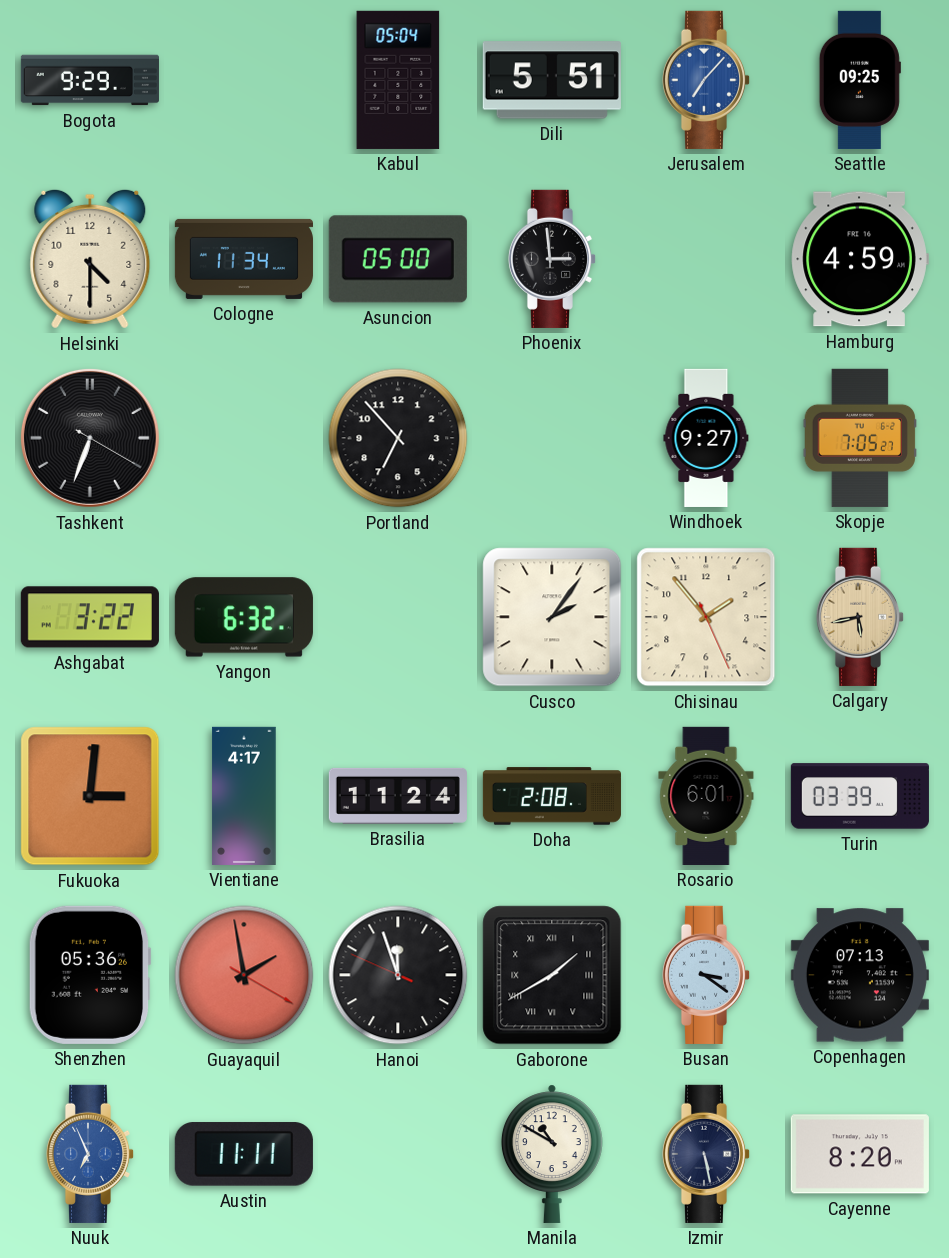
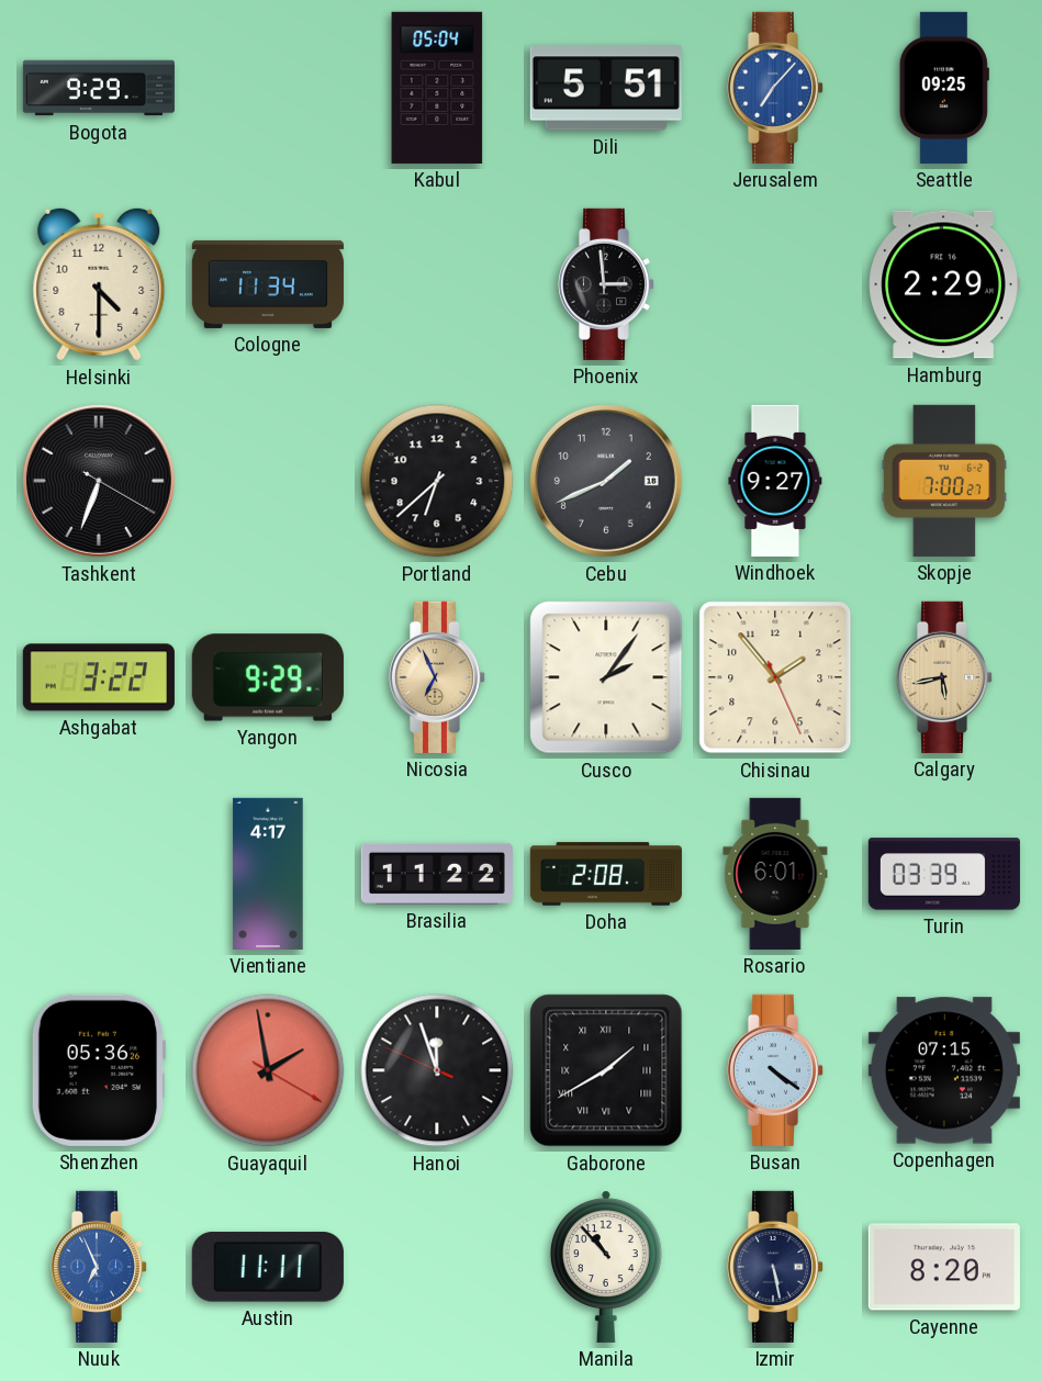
Asuncion: 05:00 -> none (398, 259)
Hamburg: 4:59 -> 2:29 (944, 284)
Portland: 6:53 -> 6:38 (437, 481)
Cebu: none -> 1:41 (606, 481)
Skopje: 7:05 -> 7:00 (943, 481)
Yangon: 6:32 -> 9:29 (268, 677)
Nicosia: none -> 6:56 (437, 677)
Fukuoka: 3:01 -> none (90, 796)
Brasilia: 11:24 -> 11:22 (437, 874)
Busan: 3:21 -> 4:21 (775, 1070)
Copenhagen: 07:13 -> 07:15 (944, 1070)
Manila: 10:50 -> 10:53 (606, 1267)
